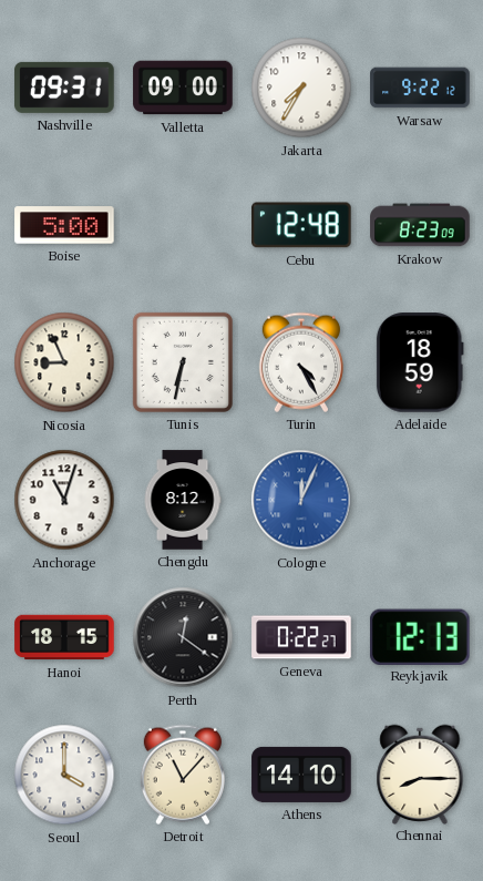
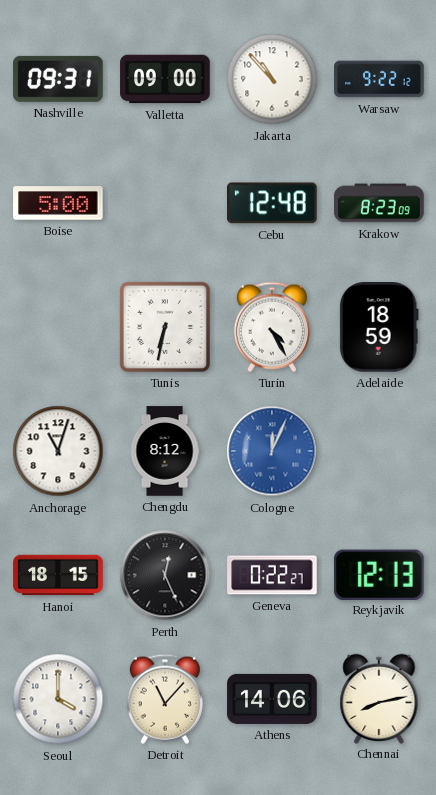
Jakarta: 7:35 -> 10:53 (272, 79)
Nicosia: 8:56 -> none (64, 362)
Perth: 12:21 -> 12:26 (165, 575)
Athens: 14:10 -> 14:06 (272, 699)
Chennai: 8:15 -> 8:13 (379, 698)
